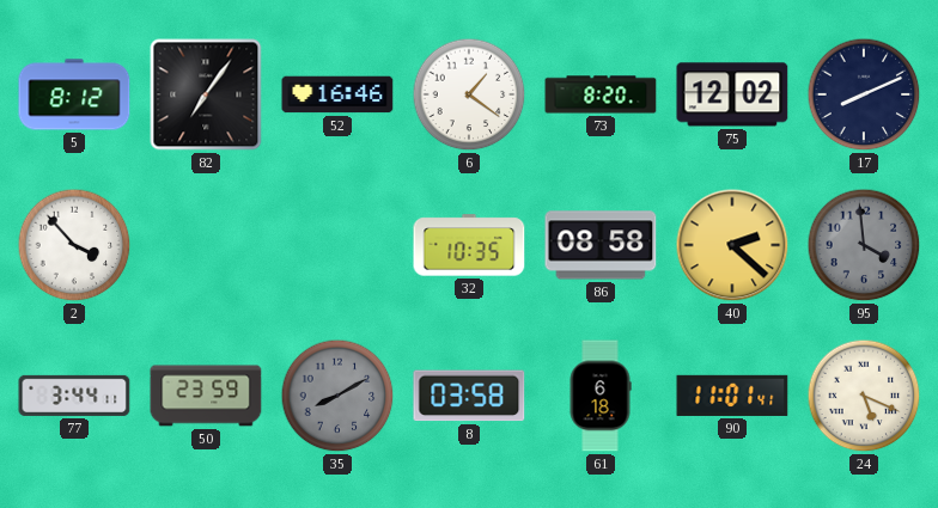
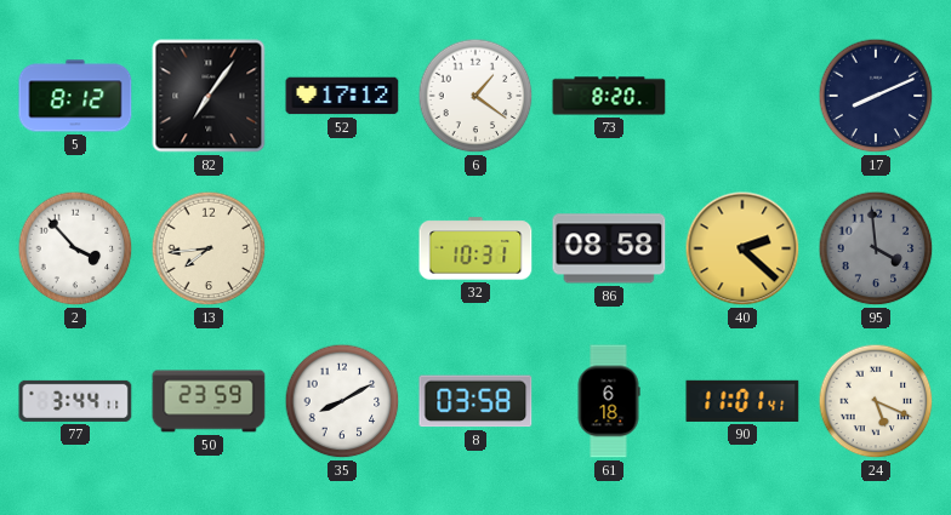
52: 16:46 -> 17:12 (342, 96)
75: 12:02 -> none (732, 94)
13: none -> 7:44 (209, 248)
32: 10:35 -> 10:31 (475, 248)
35 dial: grey -> white (342, 401)
